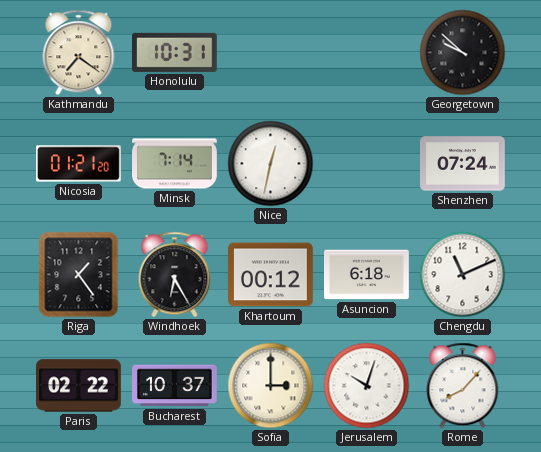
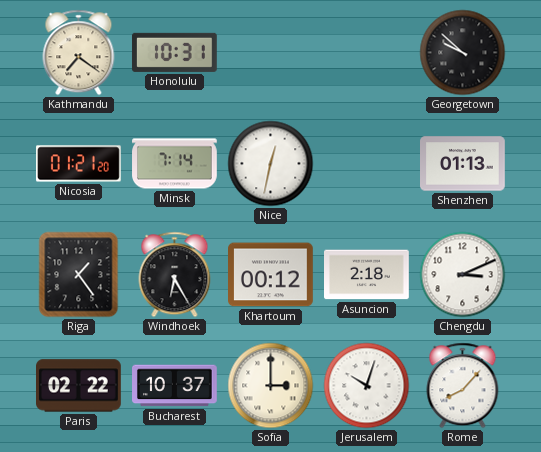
Shenzhen: 07:24 -> 01:13 (463, 164)
Asuncion: 6:18 -> 2:18 (367, 275)
Chengdu: 11:11 -> 3:11 (463, 275)
